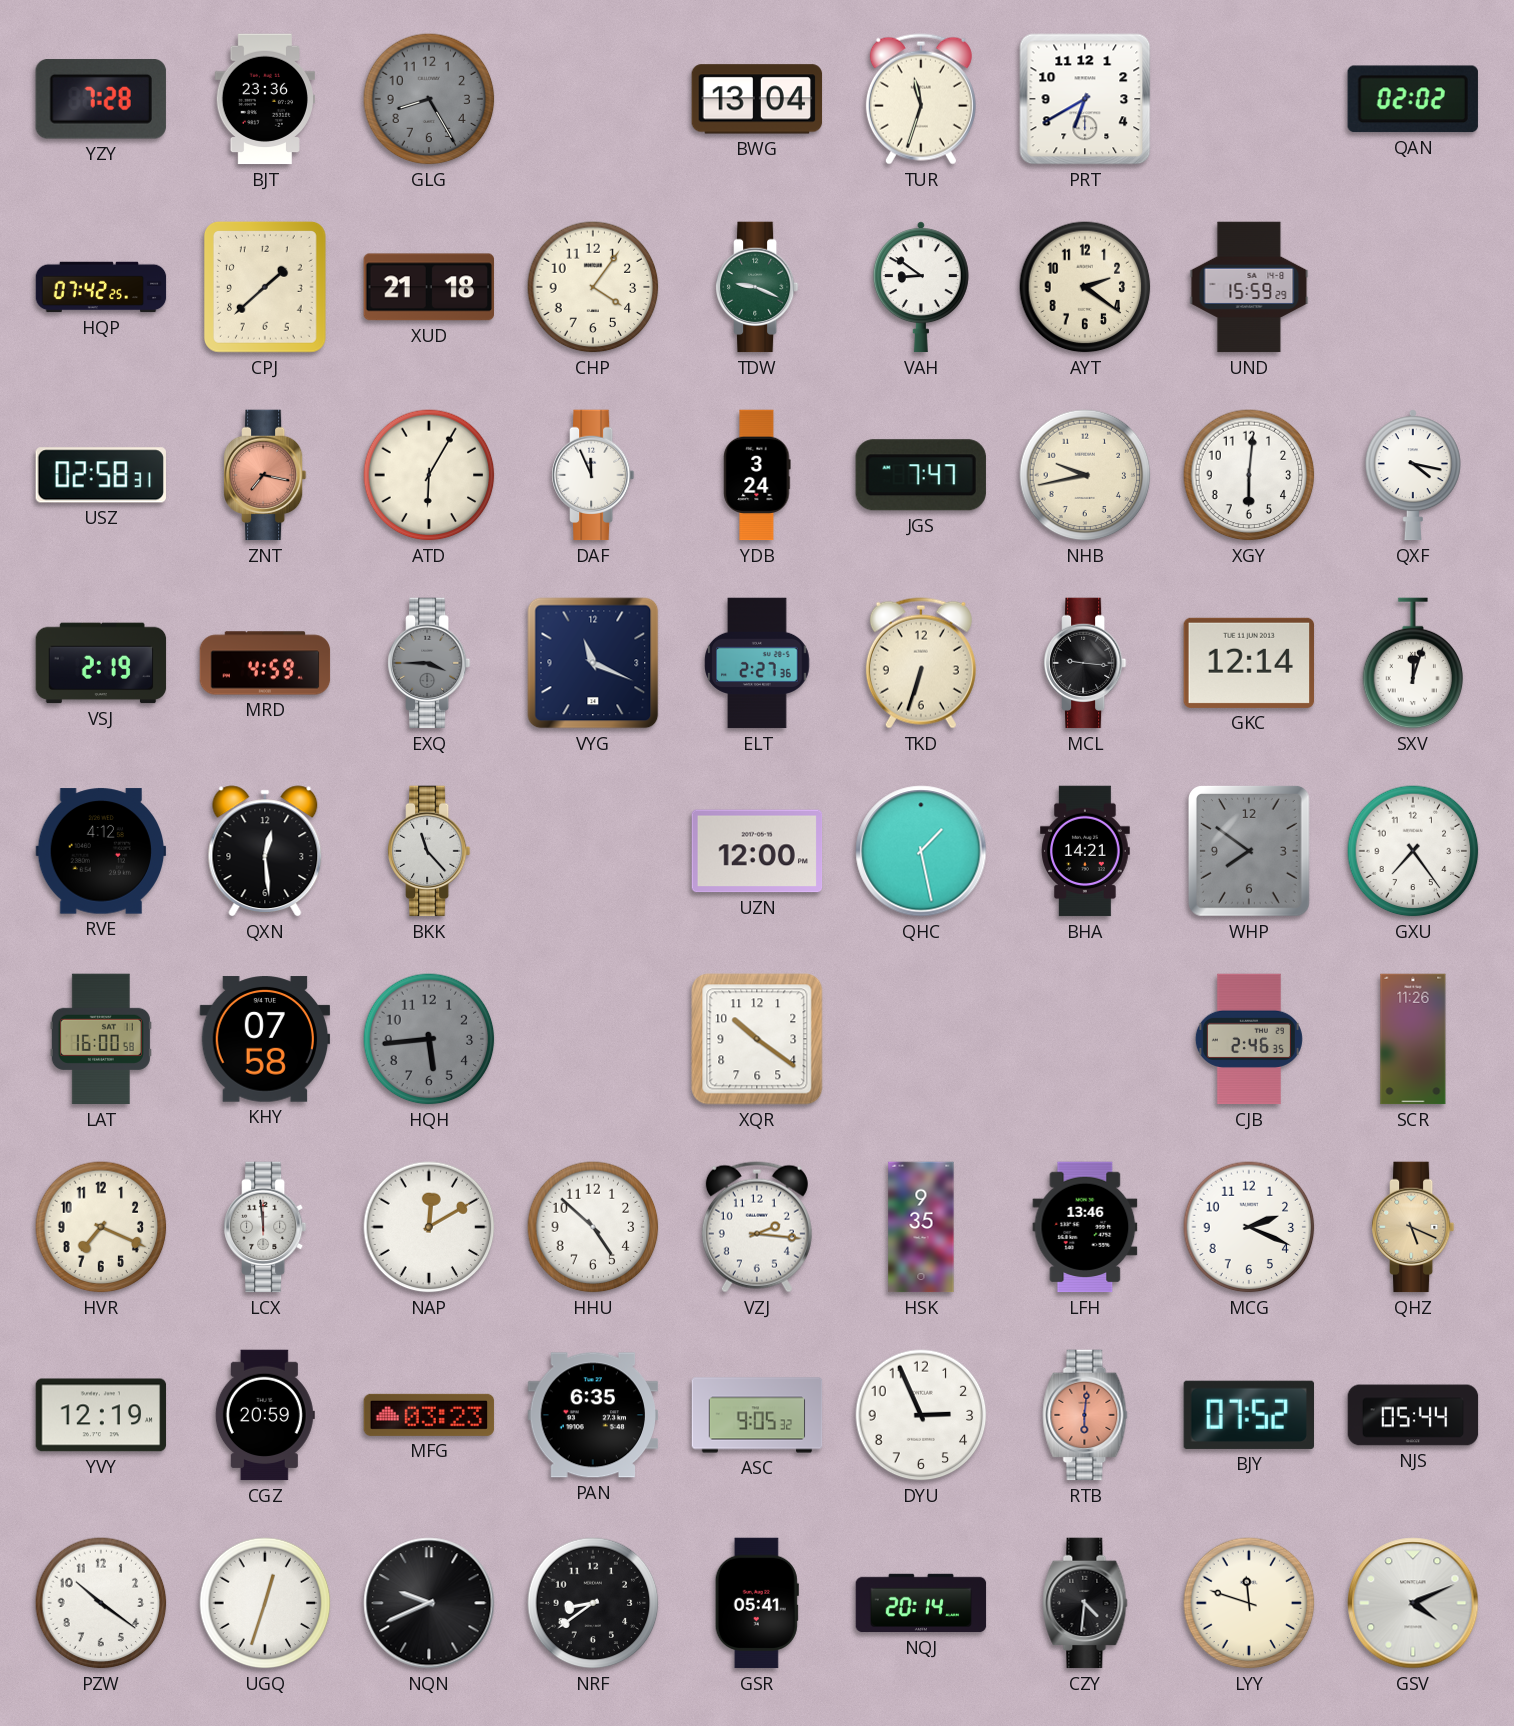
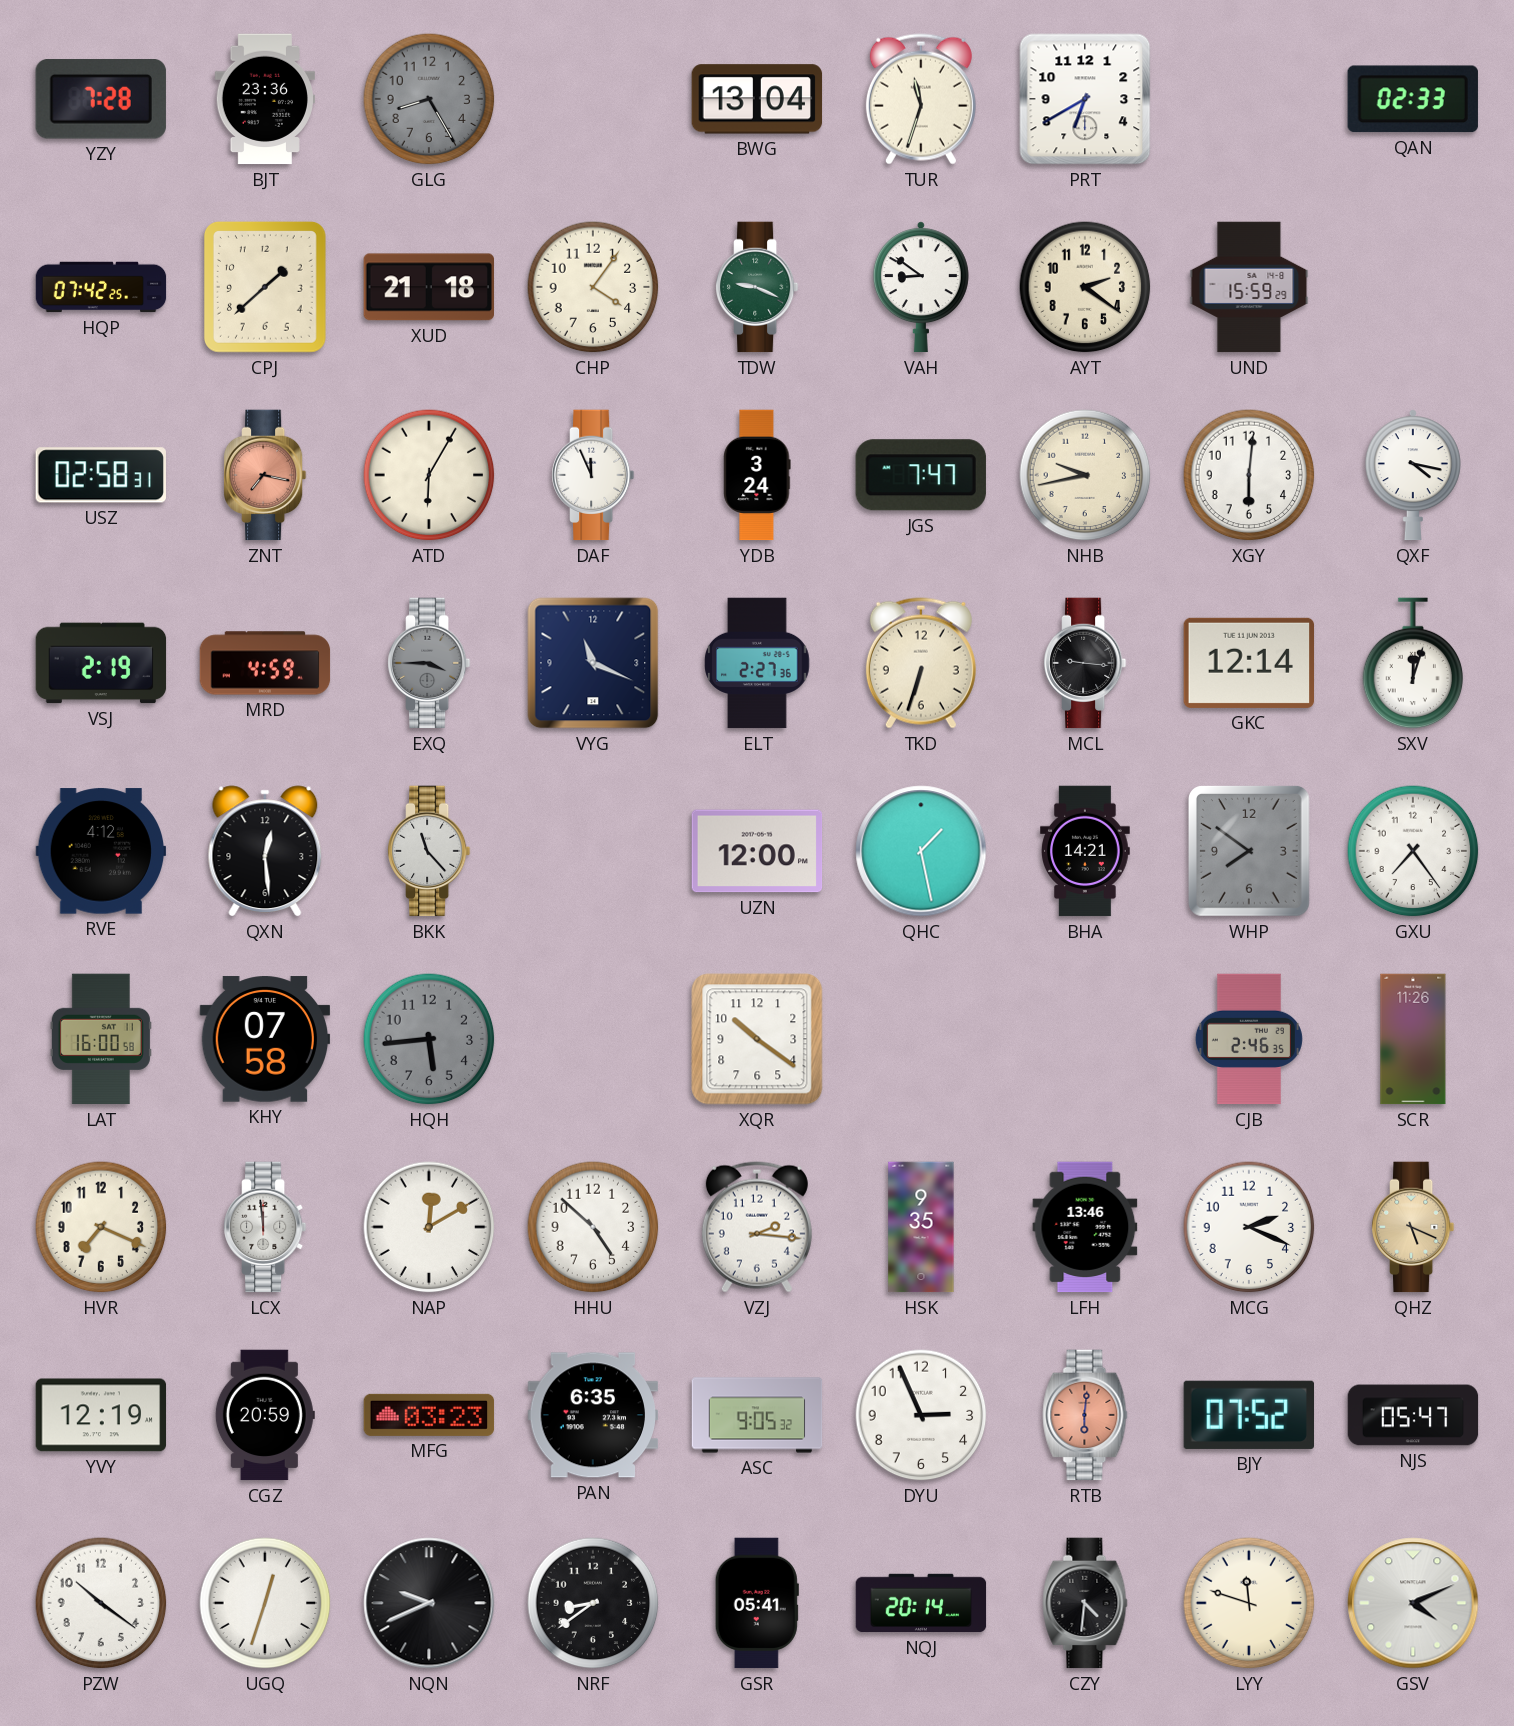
QAN: 02:02 -> 02:33 (1413, 99)
NJS: 05:44 -> 05:47 (1413, 1415)
